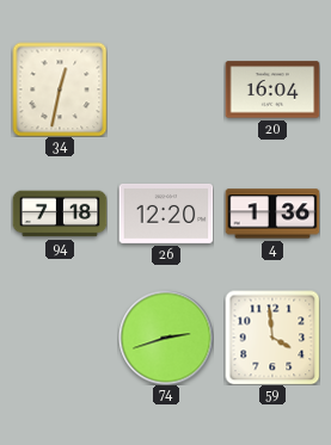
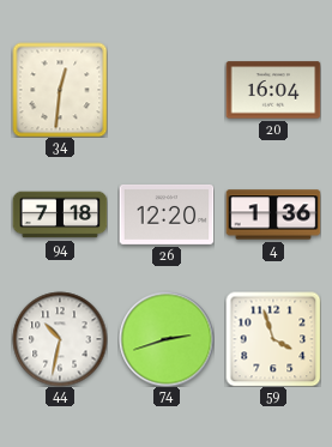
34: 12:32 -> 12:31 (60, 90)
44: none -> 10:32 (60, 339)
59: 3:59 -> 3:57 (273, 339)
